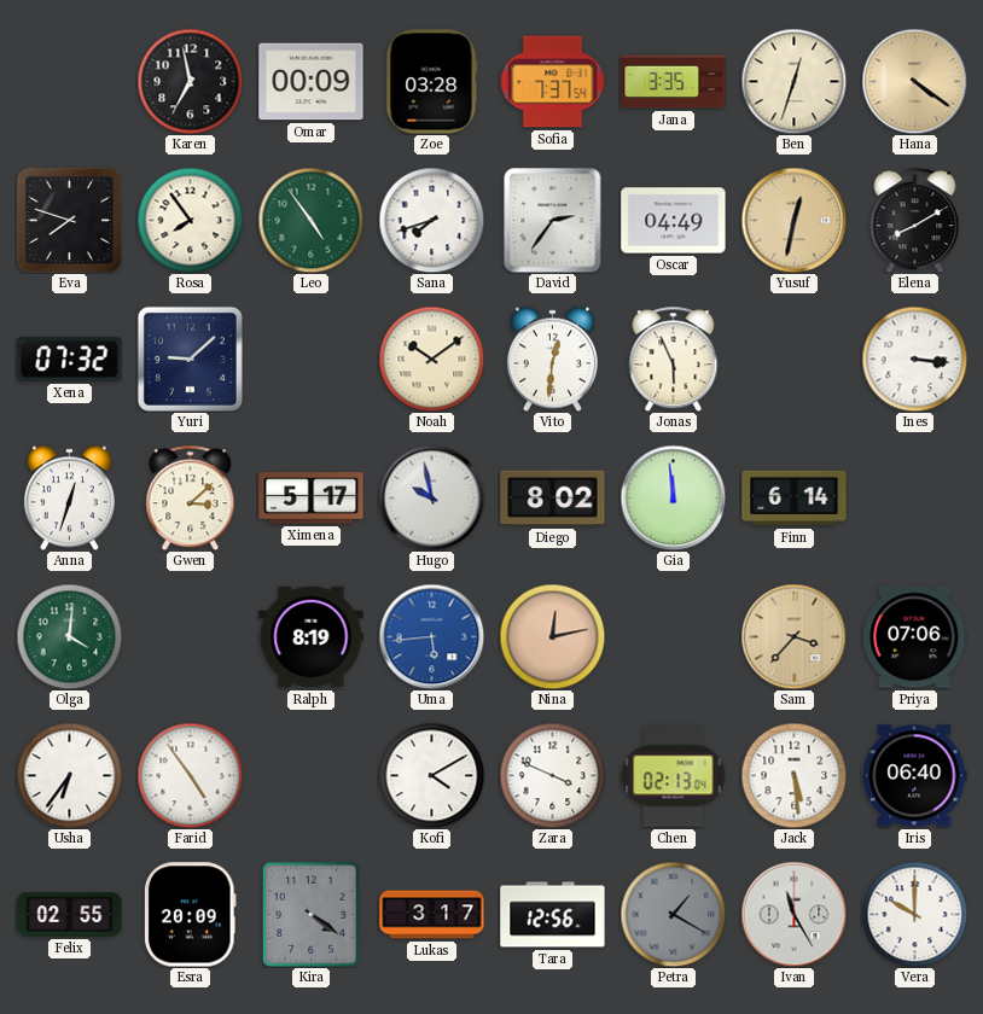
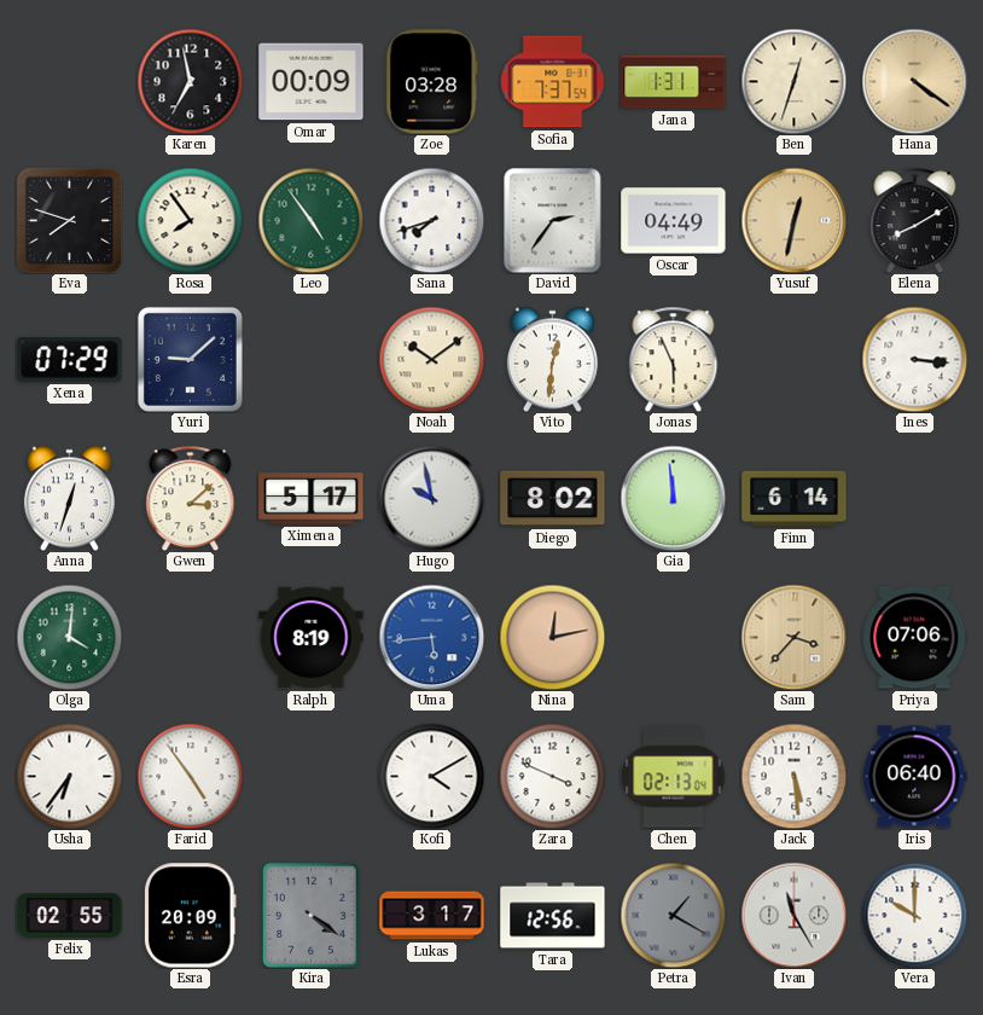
Jana: 3:35 -> 1:31 (674, 82)
Xena: 07:32 -> 07:29 (70, 360)
